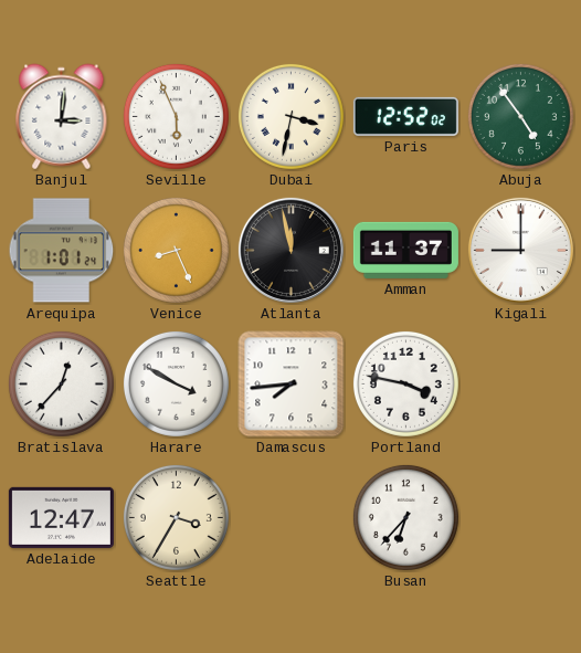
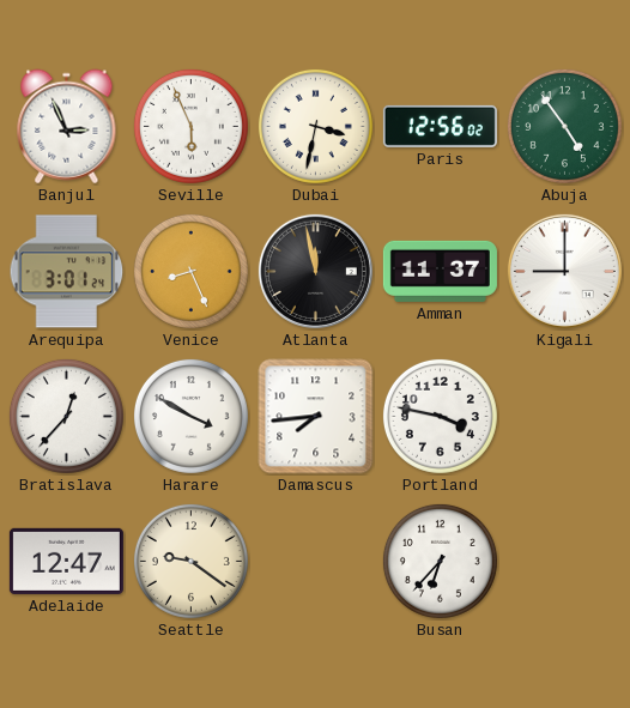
Banjul: 3:01 -> 2:56 (67, 127)
Paris: 12:52 -> 12:56 (440, 126)
Arequipa: 1:01 -> 3:01 (67, 272)
Seattle: 3:35 -> 9:21 (190, 561)
